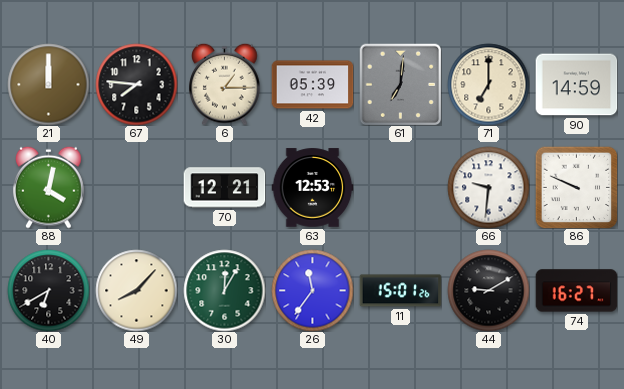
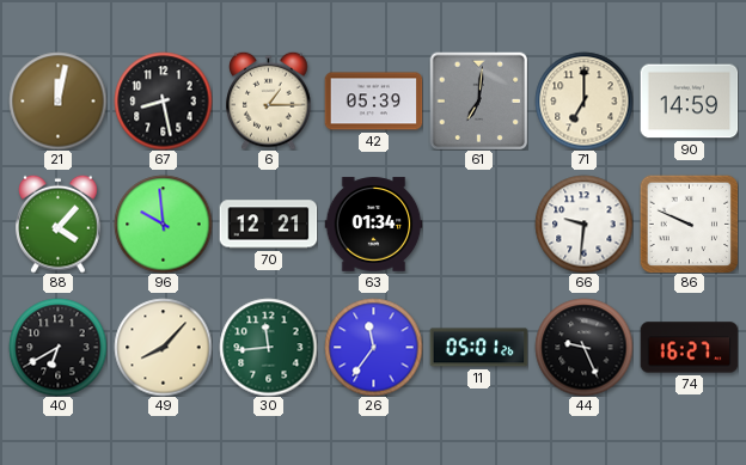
21: 12:00 -> 12:02 (57, 100)
67: 7:46 -> 8:28 (163, 100)
88: 4:02 -> 4:07 (59, 224)
96: none -> 9:59 (163, 224)
63: 12:53 -> 01:34 (373, 225)
30: 12:05 -> 11:44 (268, 347)
11: 15:01 -> 05:01 (478, 348)
44: 9:10 -> 9:26 (583, 347)
